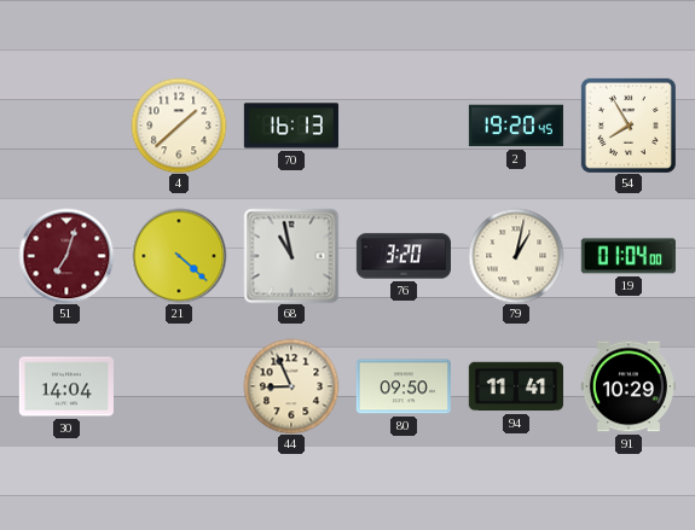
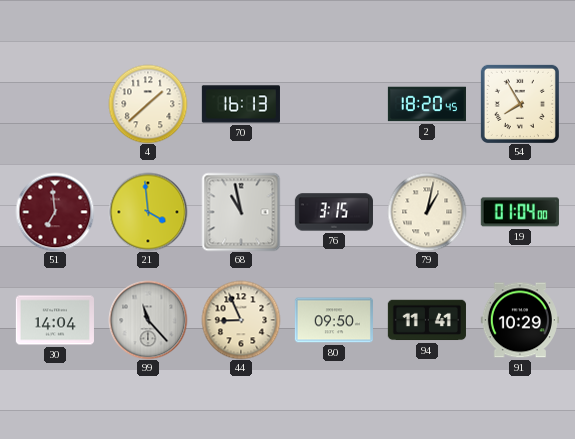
2: 19:20 -> 18:20 (427, 104)
51: 7:03 -> 6:59 (55, 212)
21: 4:22 -> 3:59 (148, 212)
76: 3:20 -> 3:15 (334, 212)
99: none -> 11:23 (148, 320)
